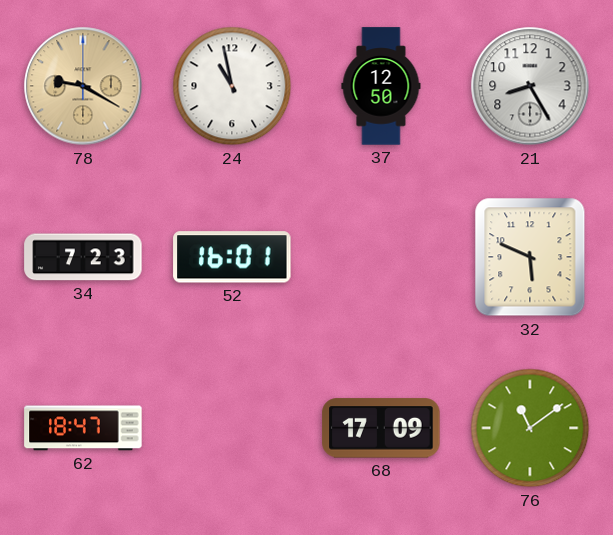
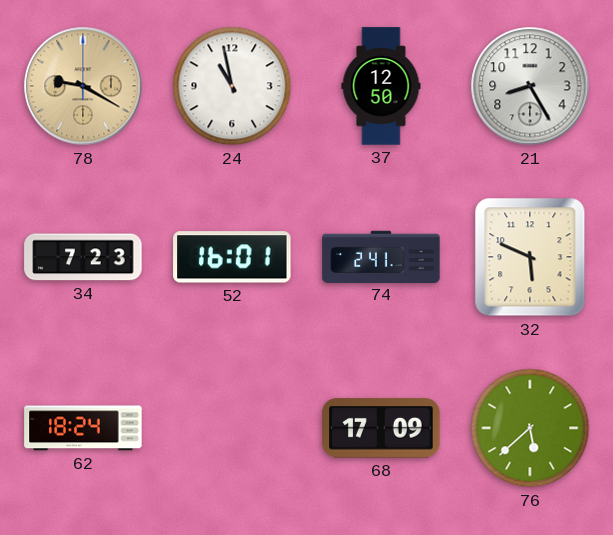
74: none -> 2:41 (381, 256)
62: 18:47 -> 18:24 (83, 428)
76: 11:09 -> 5:38 (530, 428)
